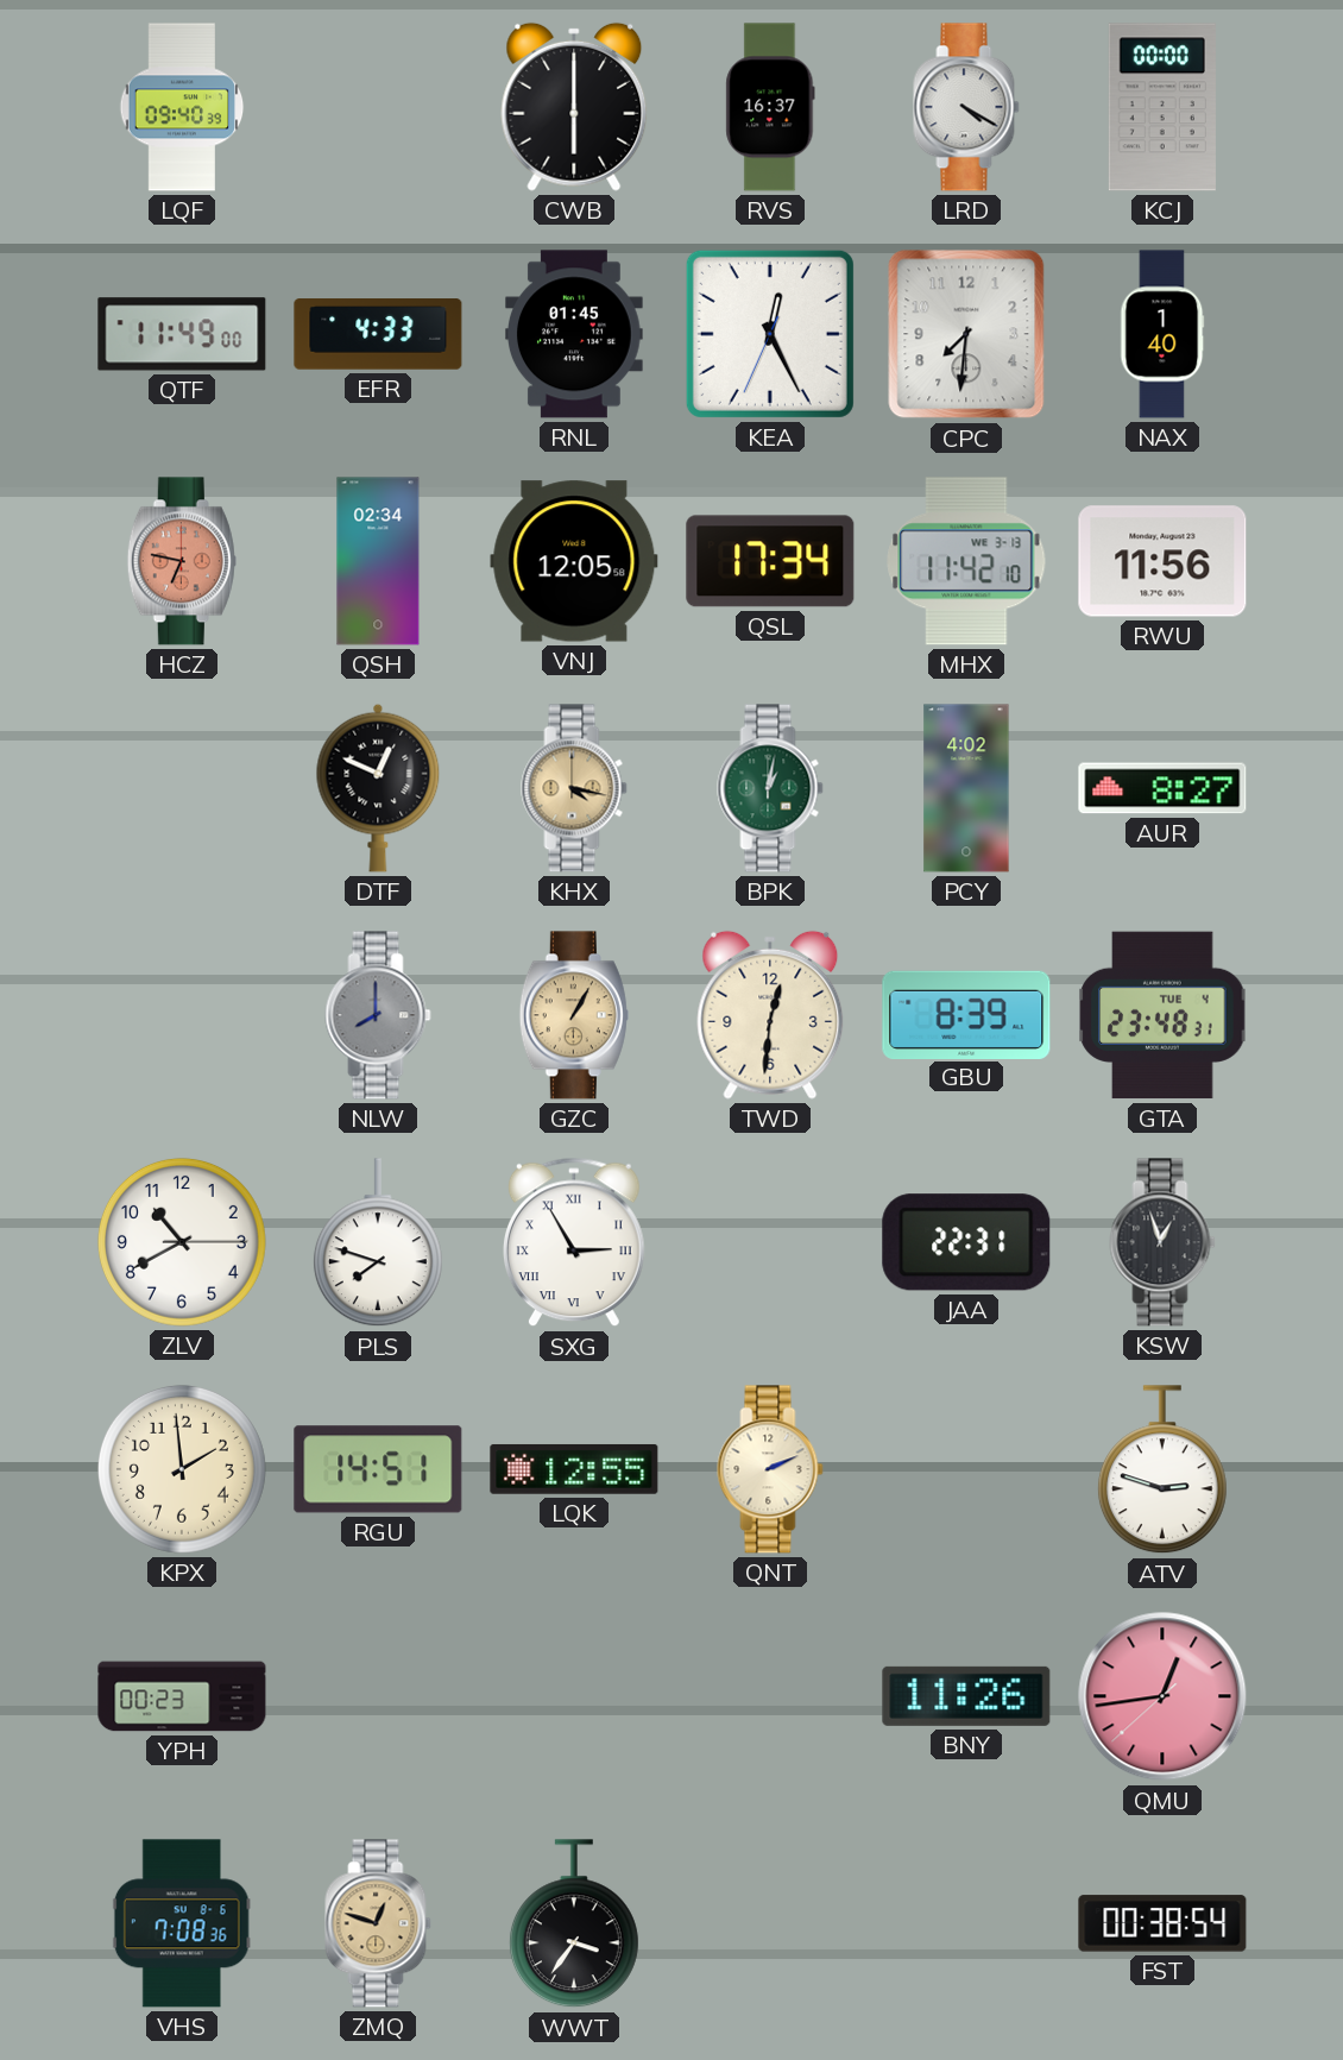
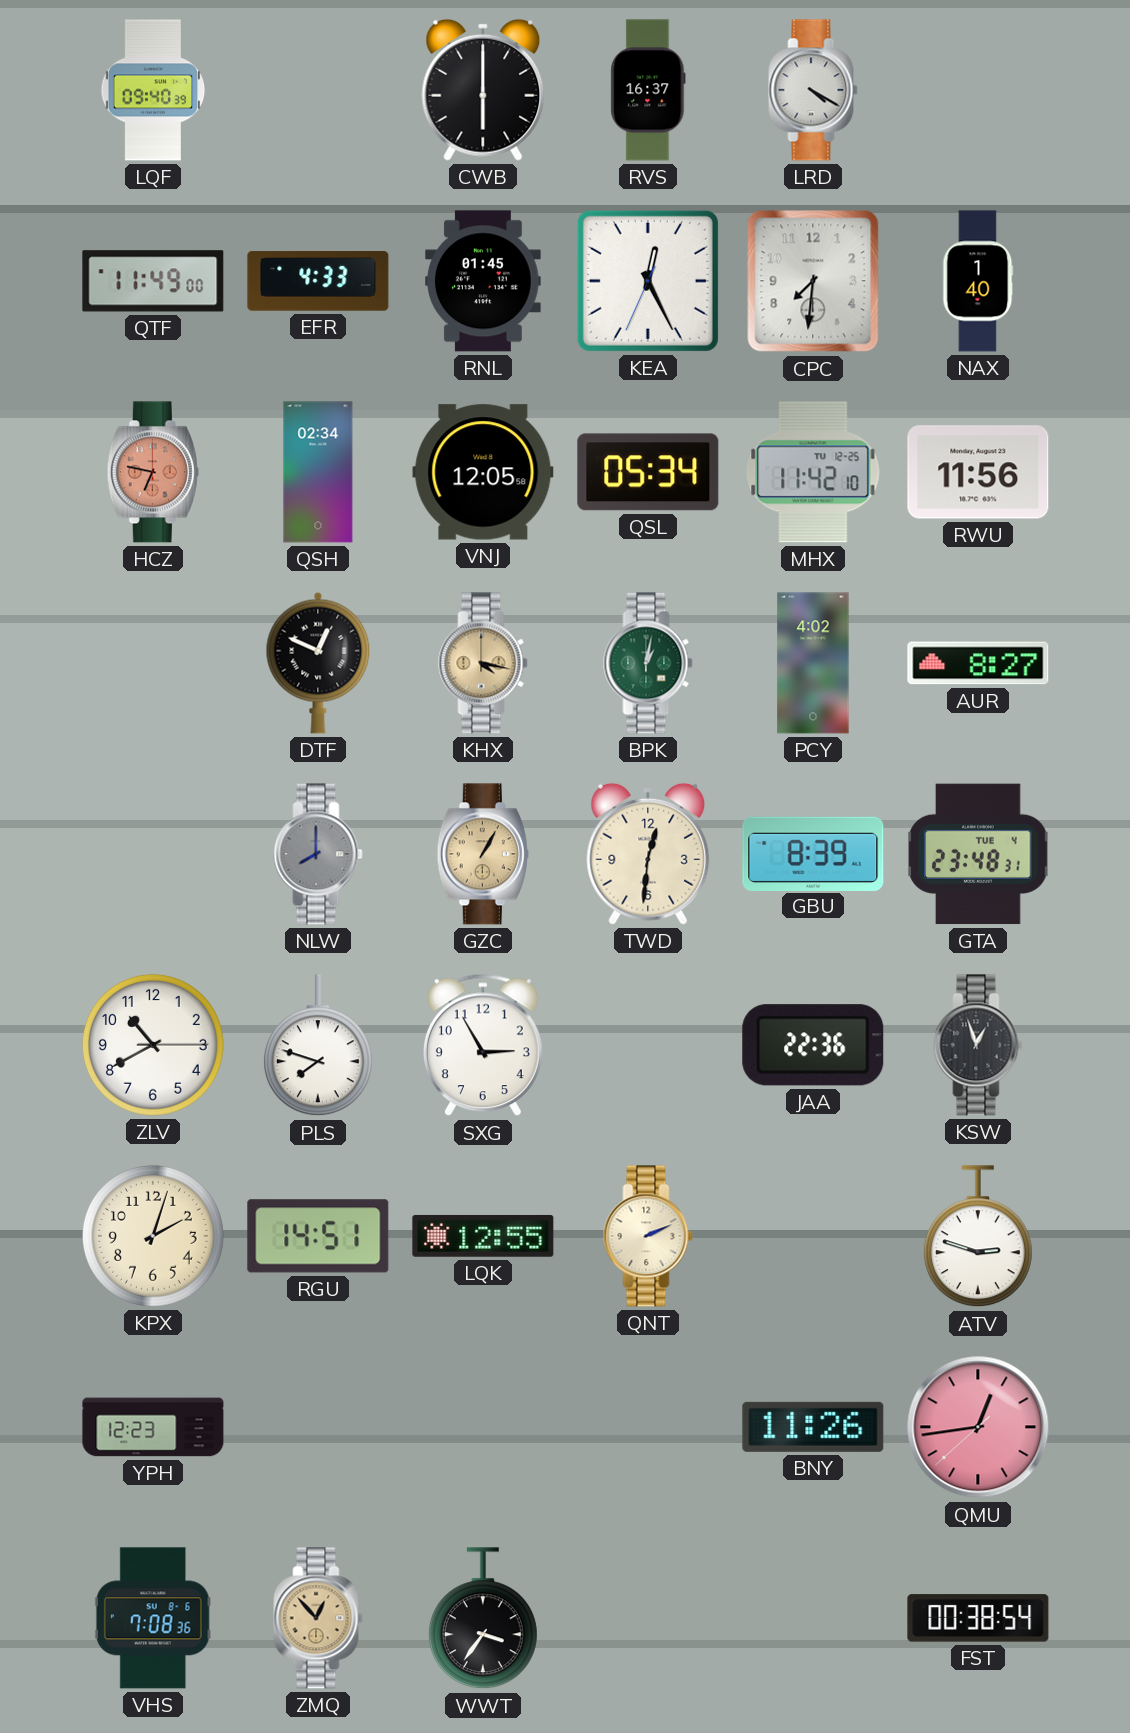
KCJ: 00:00 -> none (1162, 107)
QSL: 17:34 -> 05:34 (648, 472)
MHX date: WE 3-13 -> TU 12-25 (813, 472)
SXG numerals: Roman -> Arabic (483, 1045)
JAA: 22:31 -> 22:36 (813, 1045)
KPX: 1:59 -> 2:03 (153, 1236)
YPH: 00:23 -> 12:23 (153, 1427)
ZMQ: 12:48 -> 12:53 (318, 1618)
